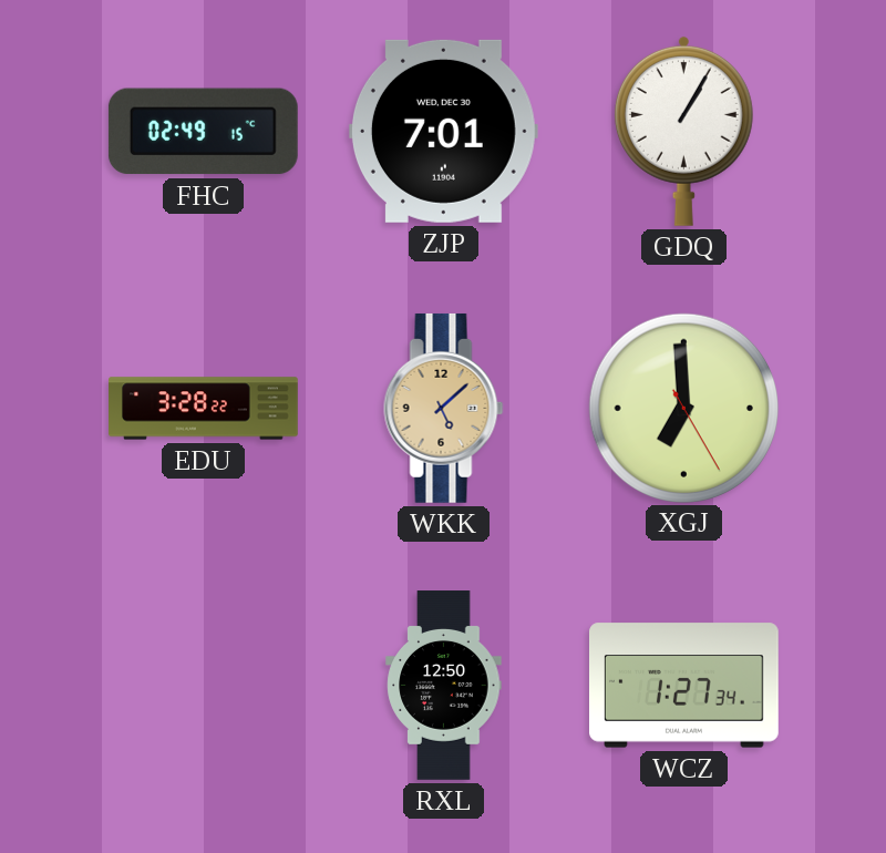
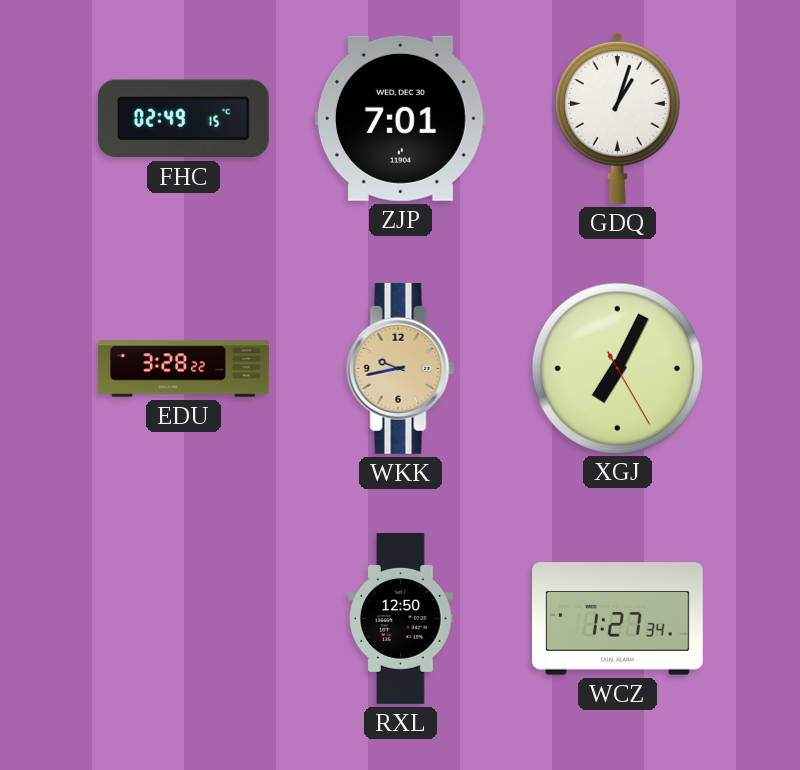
GDQ: 1:05 -> 1:03 (617, 118)
WKK: 5:08 -> 9:43 (401, 368)
XGJ: 6:59 -> 7:04 (617, 368)
